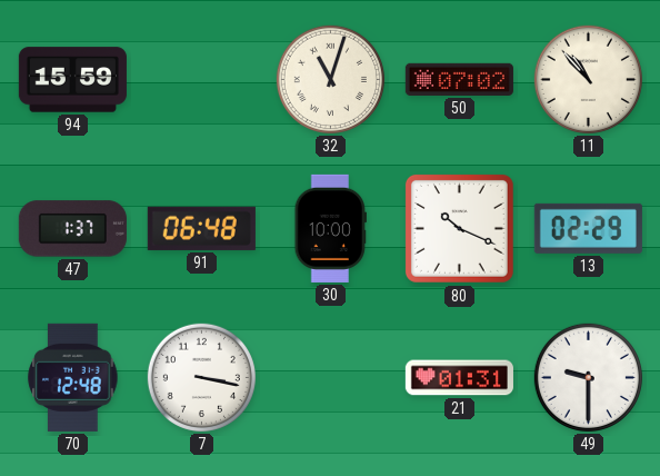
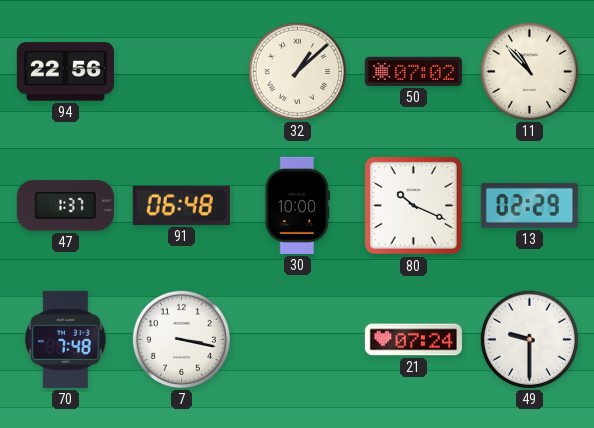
94: 15:59 -> 22:56 (65, 72)
32: 11:03 -> 1:08 (297, 71)
70: 12:48 -> 7:48 (66, 339)
21: 01:31 -> 07:24 (413, 340)
